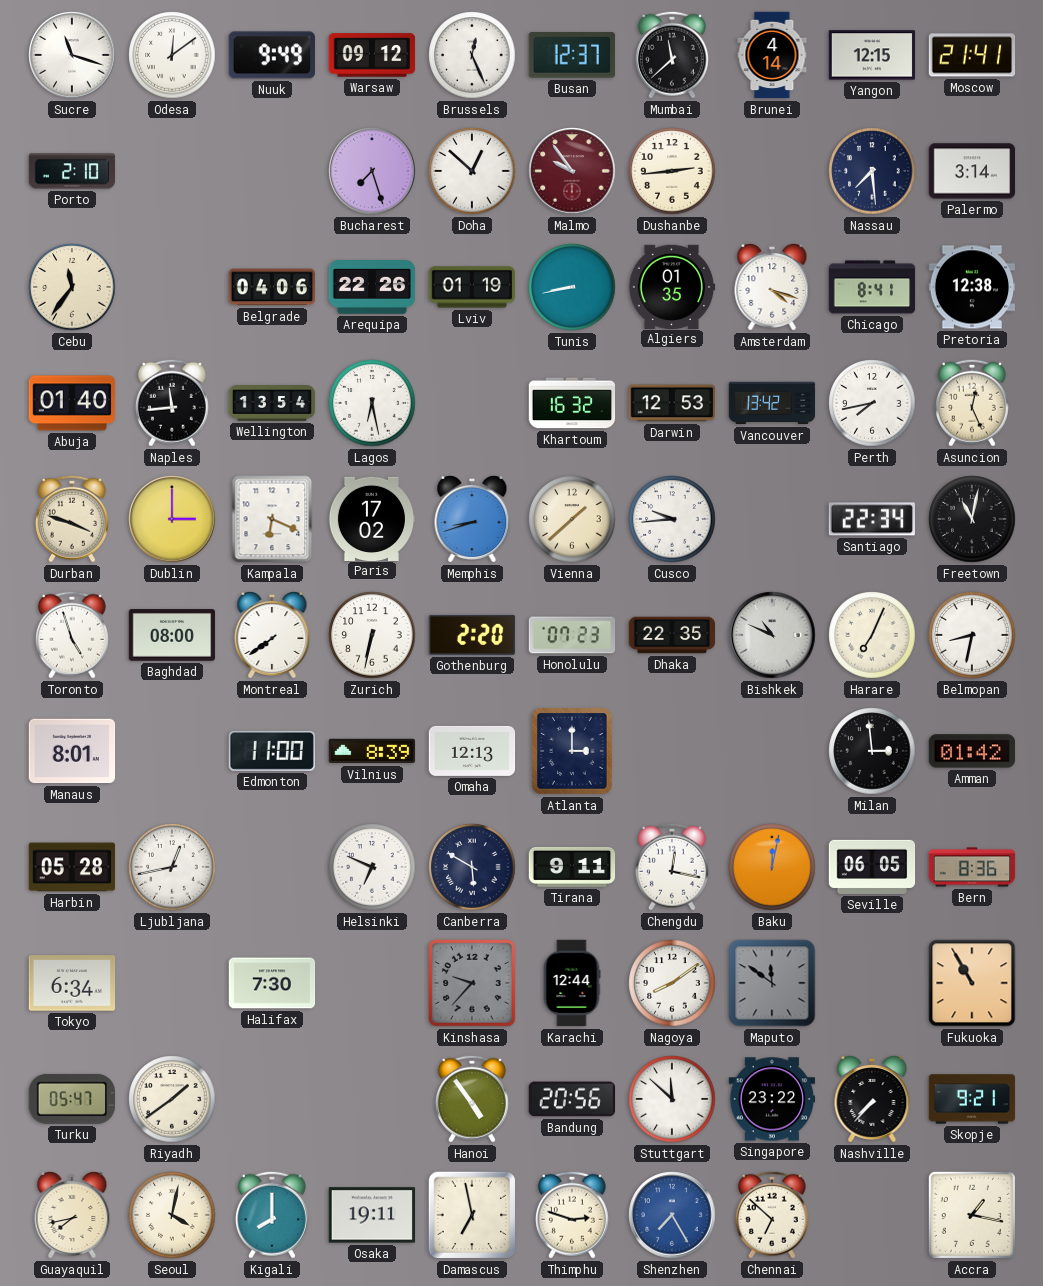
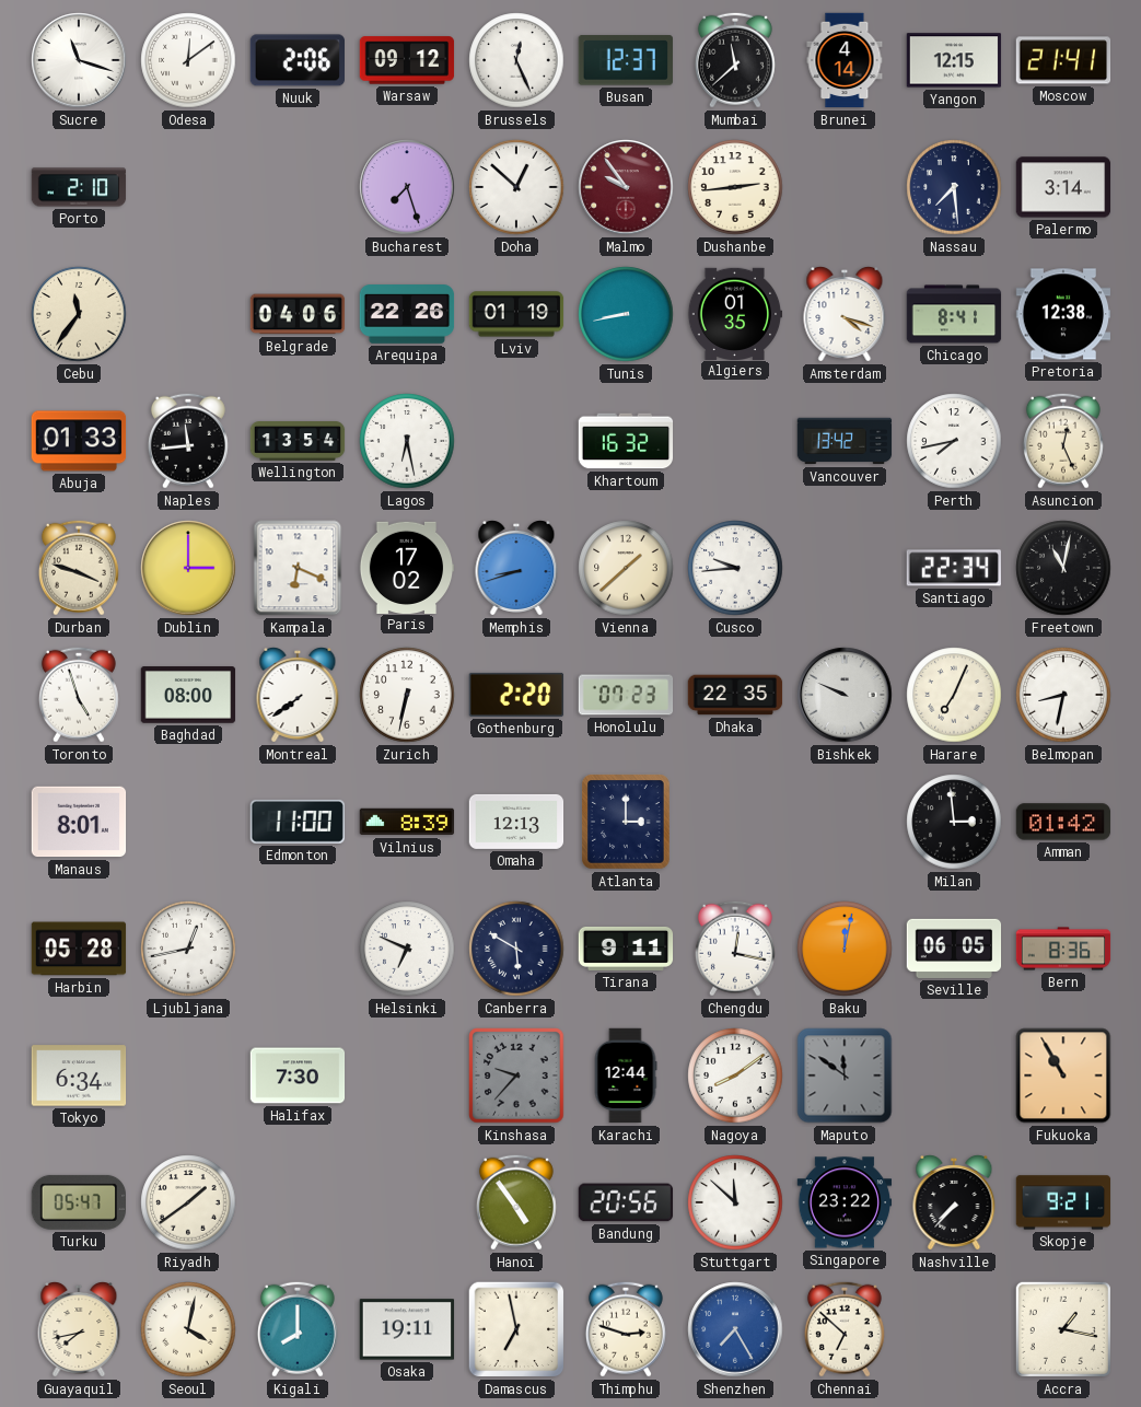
Nuuk: 9:49 -> 2:06 (296, 60)
Abuja: 01:40 -> 01:33 (79, 441)
Darwin: 12:53 -> none (672, 403)
Bishkek: 10:49 -> 9:49 (845, 695)
